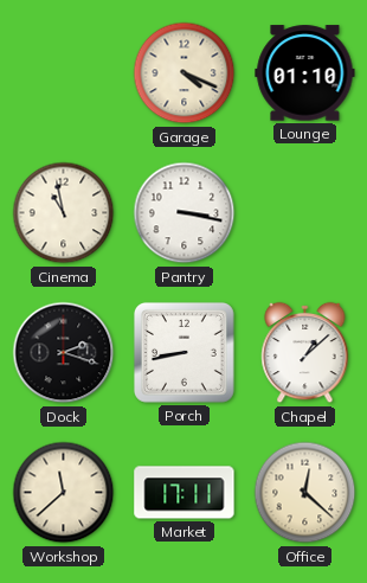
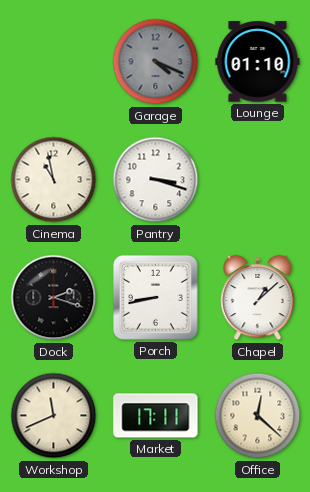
Garage dial: cream -> grey (156, 62)
Pantry: 3:17 -> 3:18 (156, 180)
Workshop: 11:38 -> 11:41 (54, 416)
